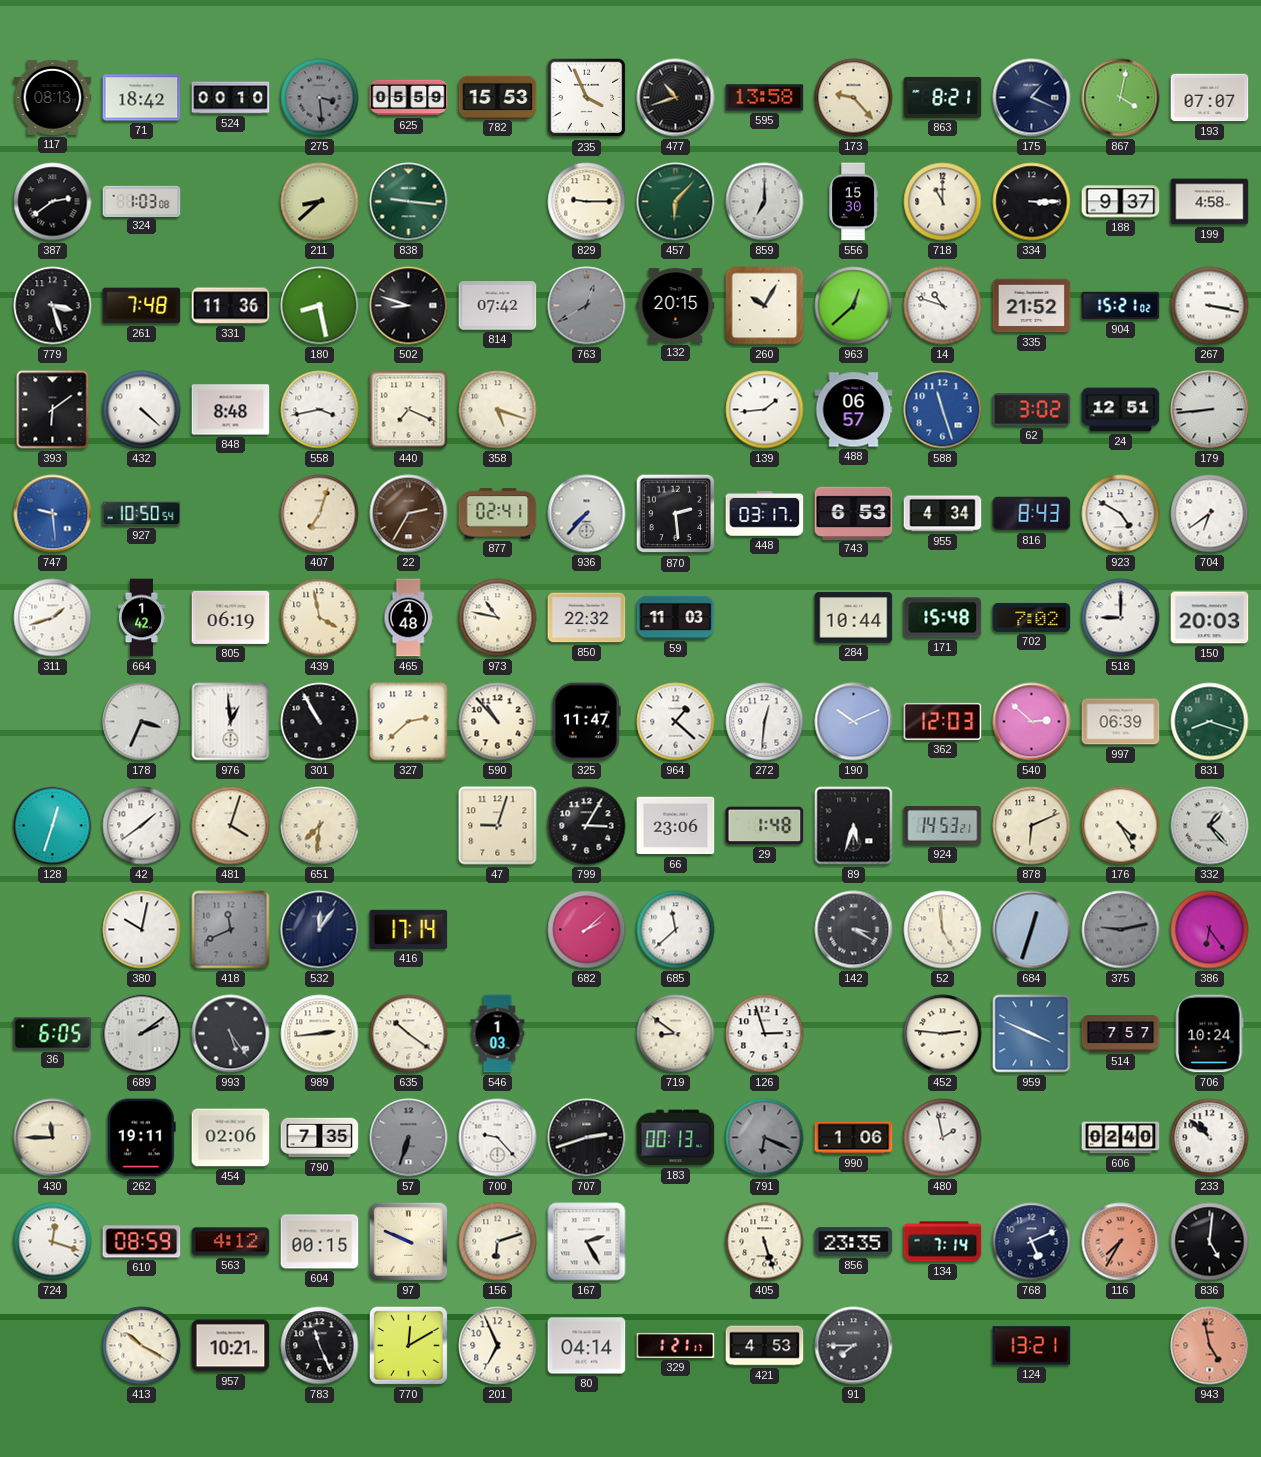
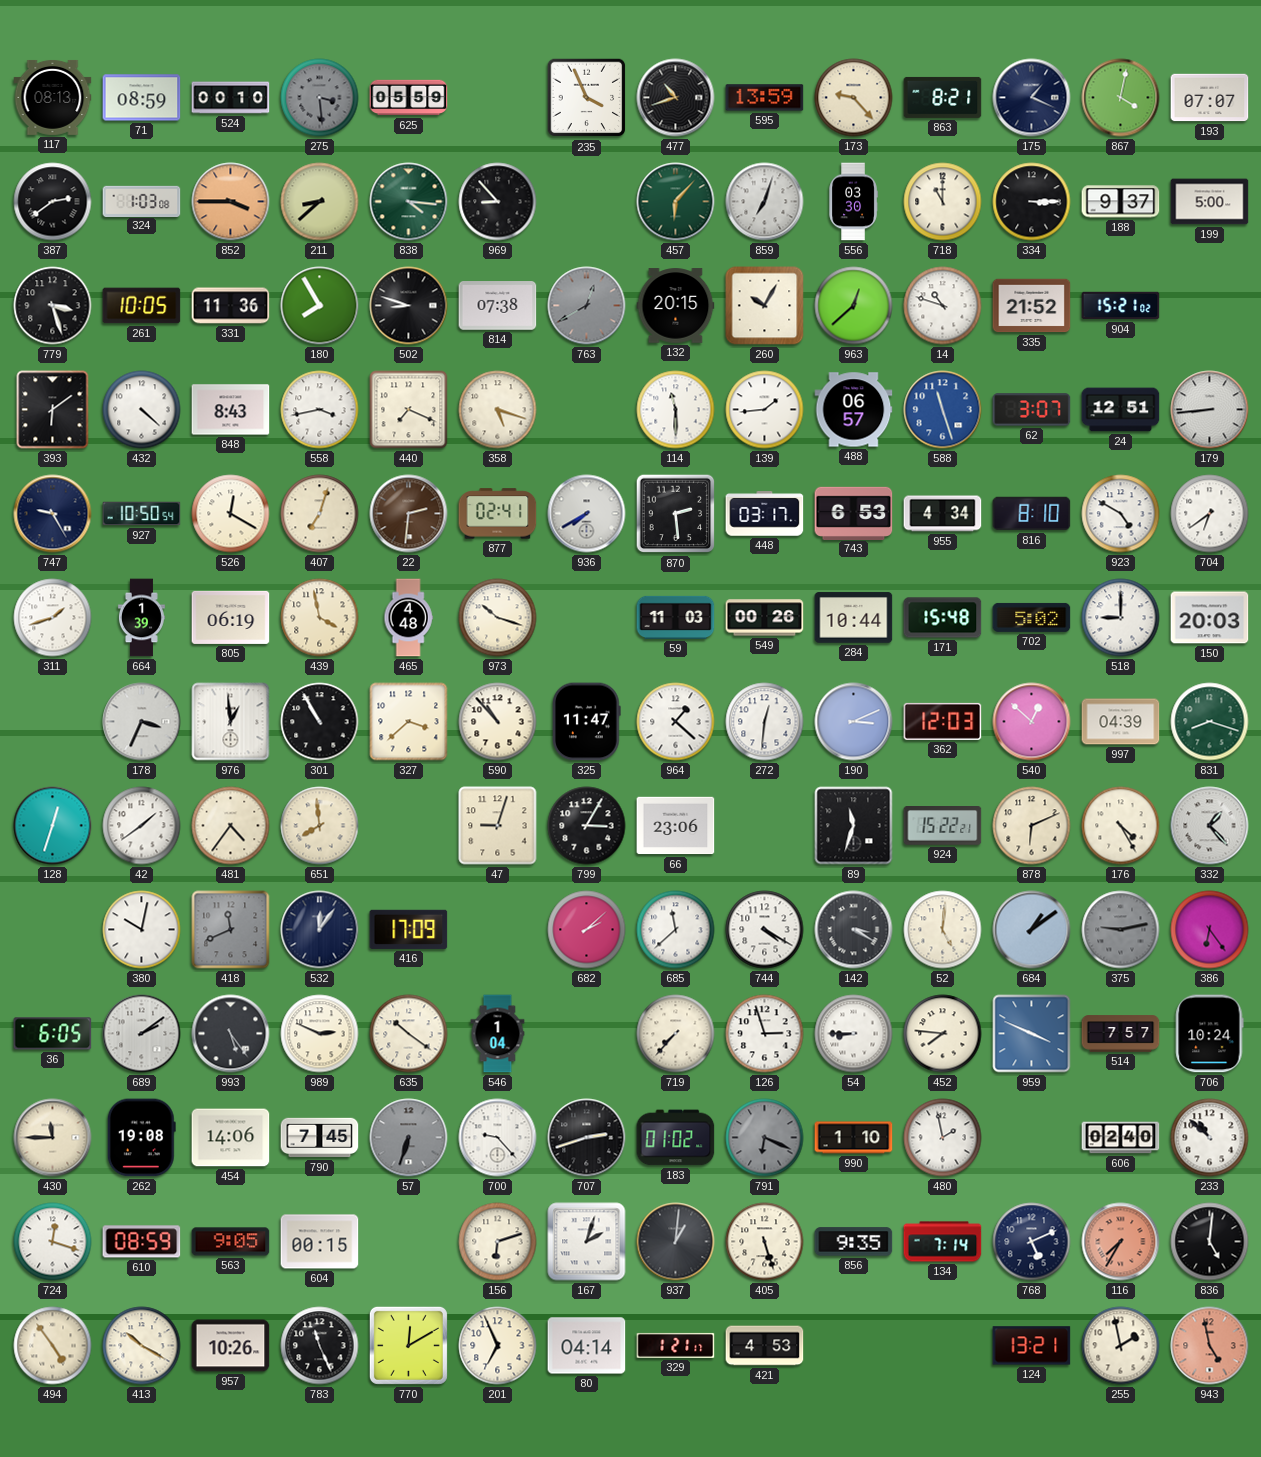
71: 18:42 -> 08:59 (142, 98)
782: 15:53 -> none (498, 97)
595: 13:58 -> 13:59 (765, 98)
852: none -> 3:45 (231, 202)
838: 9:16 -> 4:16 (409, 202)
969: none -> 8:53 (498, 202)
829: 9:15 -> none (587, 202)
859: 7:00 -> 7:03 (765, 202)
556: 15:30 -> 03:30 (853, 202)
199: 4:58 -> 5:00 (1210, 202)
261: 7:48 -> 10:05 (142, 306)
180: 8:28 -> 7:55 (320, 306)
814: 07:42 -> 07:38 (498, 306)
267: 3:17 -> none (1210, 306)
848: 8:48 -> 8:43 (231, 410)
114: none -> 11:30 (676, 410)
62: 3:02 -> 3:07 (1032, 410)
747: 9:29 -> 9:25 (53, 514)
747 dial: blue -> navy (53, 514)
526: none -> 12:20 (231, 514)
22: 2:35 -> 2:31 (409, 514)
936: 7:37 -> 7:40 (587, 514)
816: 8:43 -> 8:10 (1032, 514)
664: 1:42 -> 1:39 (141, 618)
973: 10:47 -> 10:18 (498, 618)
850: 22:32 -> none (587, 618)
549: none -> 00:26 (765, 618)
702: 7:02 -> 5:02 (1032, 617)
327: 2:38 -> 3:38 (409, 722)
190: 10:11 -> 3:11 (854, 722)
540: 2:52 -> 12:52 (1032, 722)
997: 06:39 -> 04:39 (1121, 722)
481: 4:03 -> 4:36 (231, 826)
651: 7:31 -> 7:59 (320, 826)
29: 1:48 -> none (765, 826)
89: 5:33 -> 11:33 (854, 826)
924: 14:53 -> 15:22 (943, 826)
416: 17:14 -> 17:09 (409, 929)
744: none -> 4:20 (765, 930)
52: 4:59 -> 5:01 (943, 930)
684: 12:33 -> 1:09 (1032, 930)
989: 2:44 -> 2:49 (320, 1034)
546: 1:03 -> 1:04 (498, 1034)
719: 8:51 -> 7:37 (676, 1034)
54: none -> 8:45 (854, 1034)
452: 2:46 -> 7:46 (943, 1034)
262: 19:11 -> 19:08 (141, 1138)
454: 02:06 -> 14:06 (231, 1138)
790: 7:35 -> 7:45 (320, 1138)
183: 00:13 -> 01:02 (676, 1138)
990: 1:06 -> 1:10 (854, 1138)
563: 4:12 -> 9:05 (231, 1242)
97: 9:49 -> none (408, 1241)
167: 2:25 -> 2:03 (587, 1242)
937: none -> 1:01 (676, 1242)
856: 23:35 -> 9:35 (854, 1242)
494: none -> 4:54 (53, 1346)
957: 10:21 -> 10:26 (231, 1346)
91: 7:45 -> none (854, 1346)
255: none -> 1:58 (1121, 1346)
